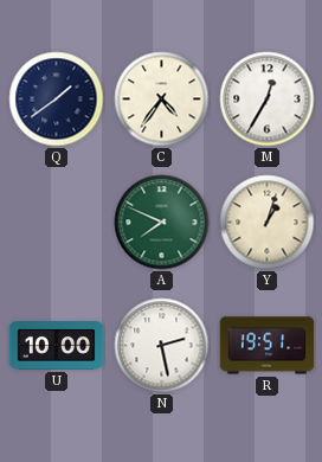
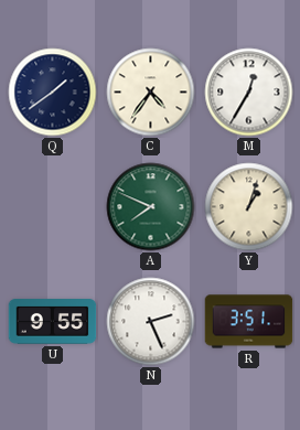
U: 10:00 -> 9:55 (53, 322)
N: 2:28 -> 2:26 (151, 322)
R: 19:51 -> 3:51 (249, 322)
